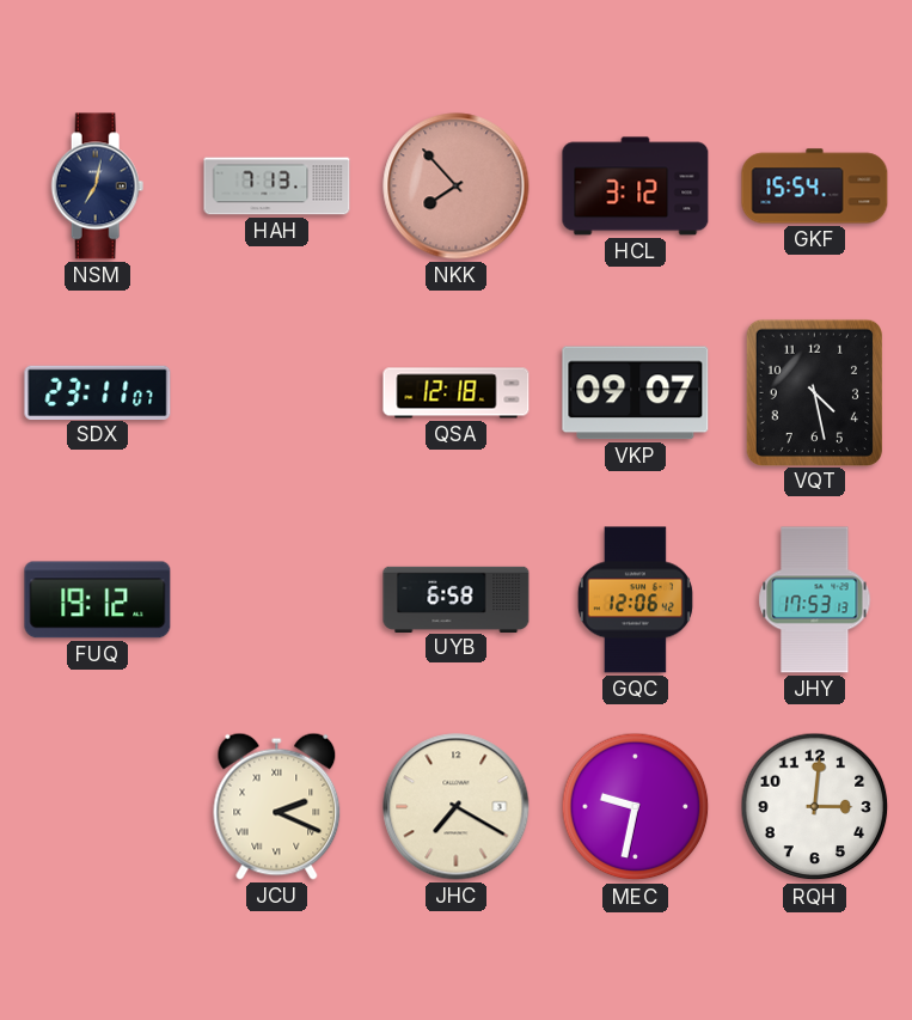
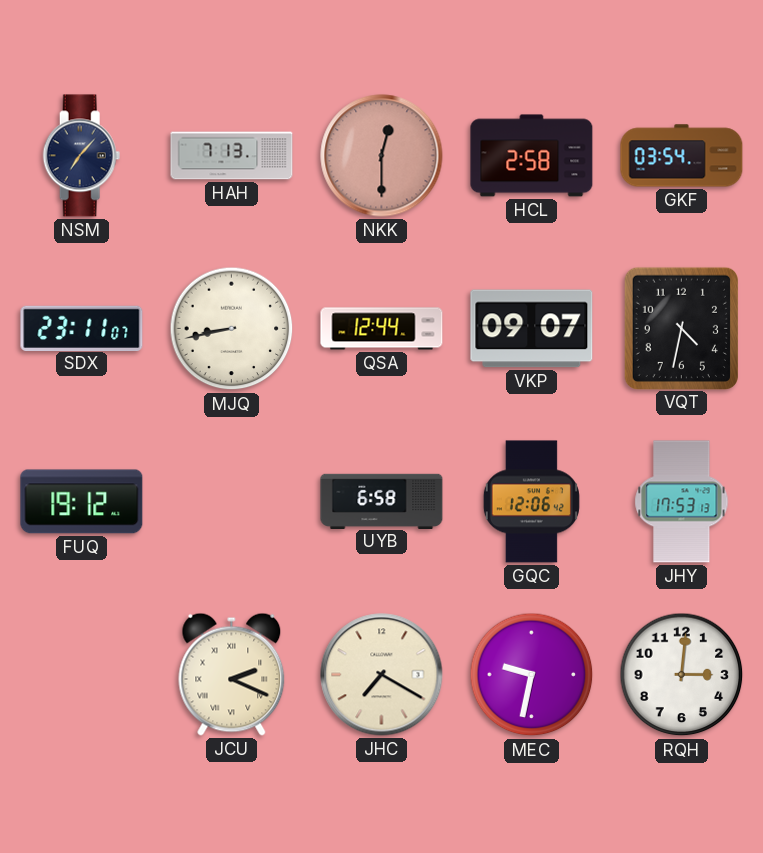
NSM: 7:02 -> 7:07 (82, 156)
NKK: 7:53 -> 12:30 (382, 156)
HCL: 3:12 -> 2:58 (532, 156)
GKF: 15:54 -> 03:54 (682, 156)
MJQ: none -> 8:43 (232, 329)
QSA: 12:18 -> 12:44 (382, 329)
VQT: 4:28 -> 4:32 (681, 328)
